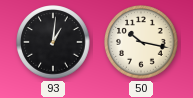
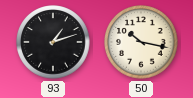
93: 1:01 -> 1:12 (53, 42)
